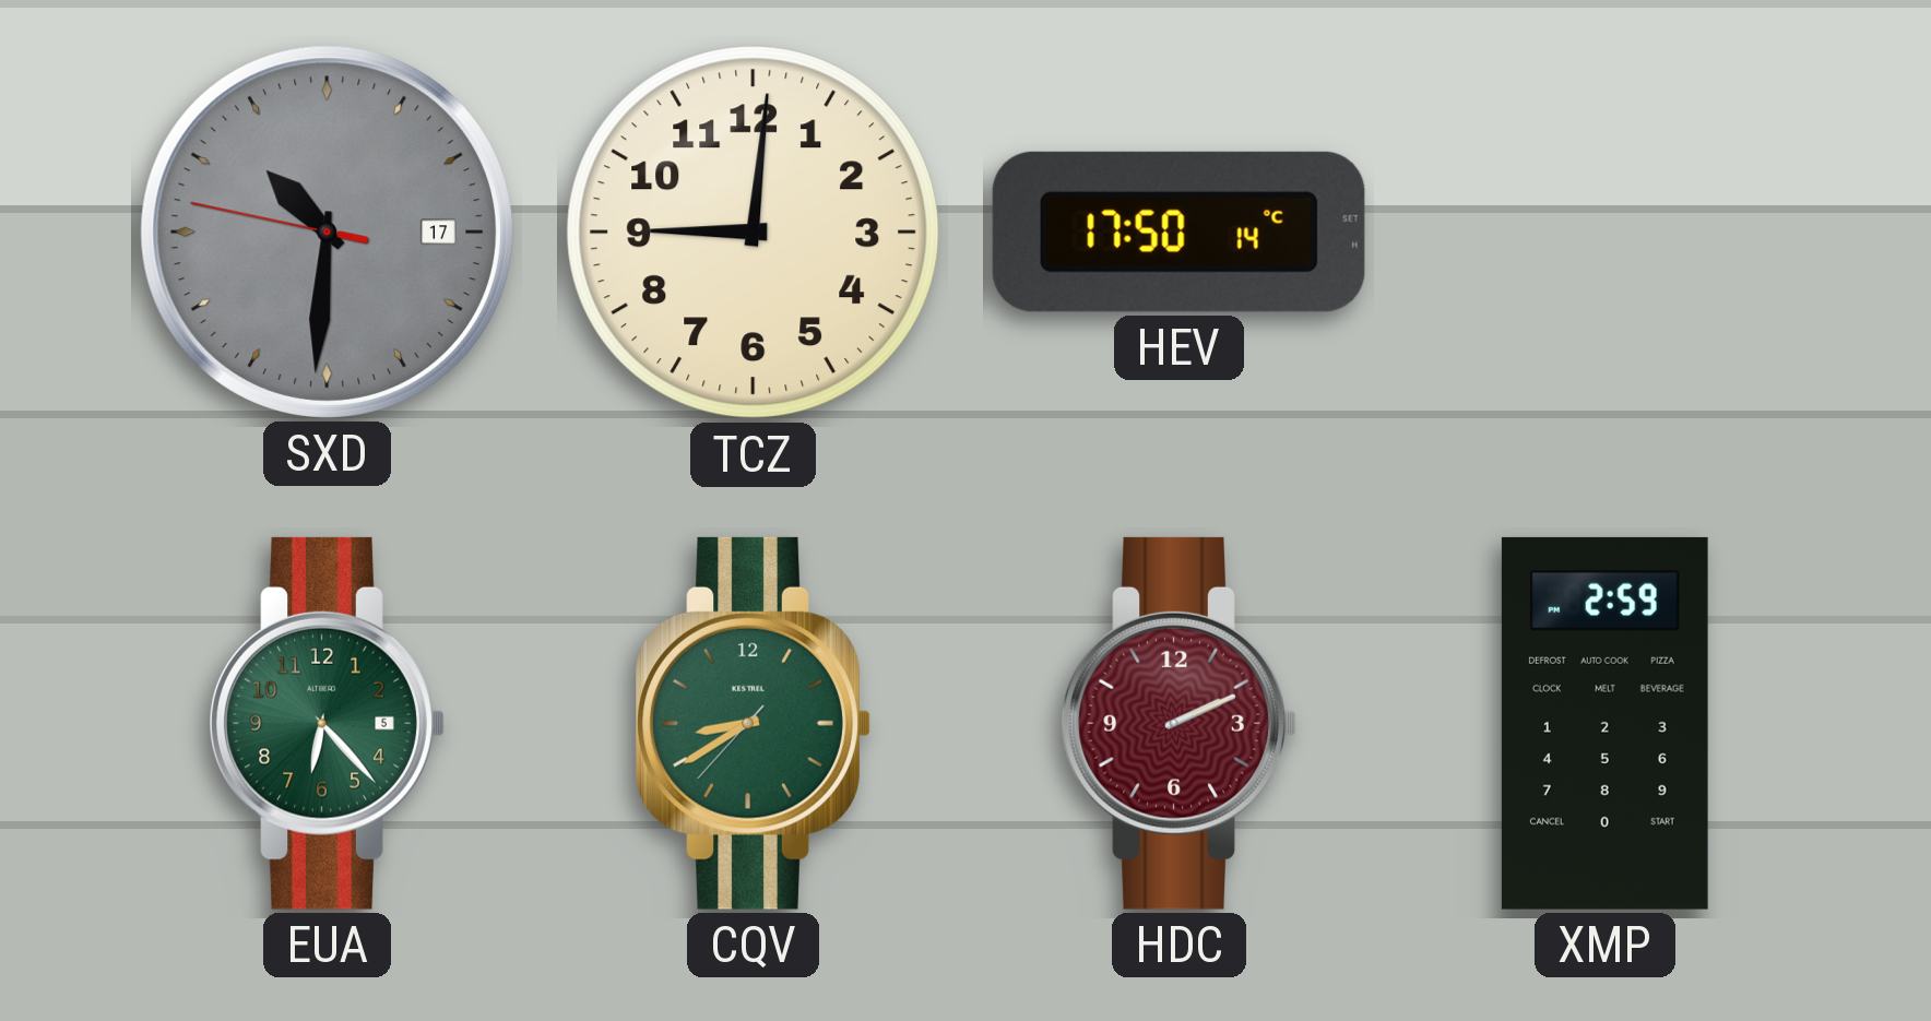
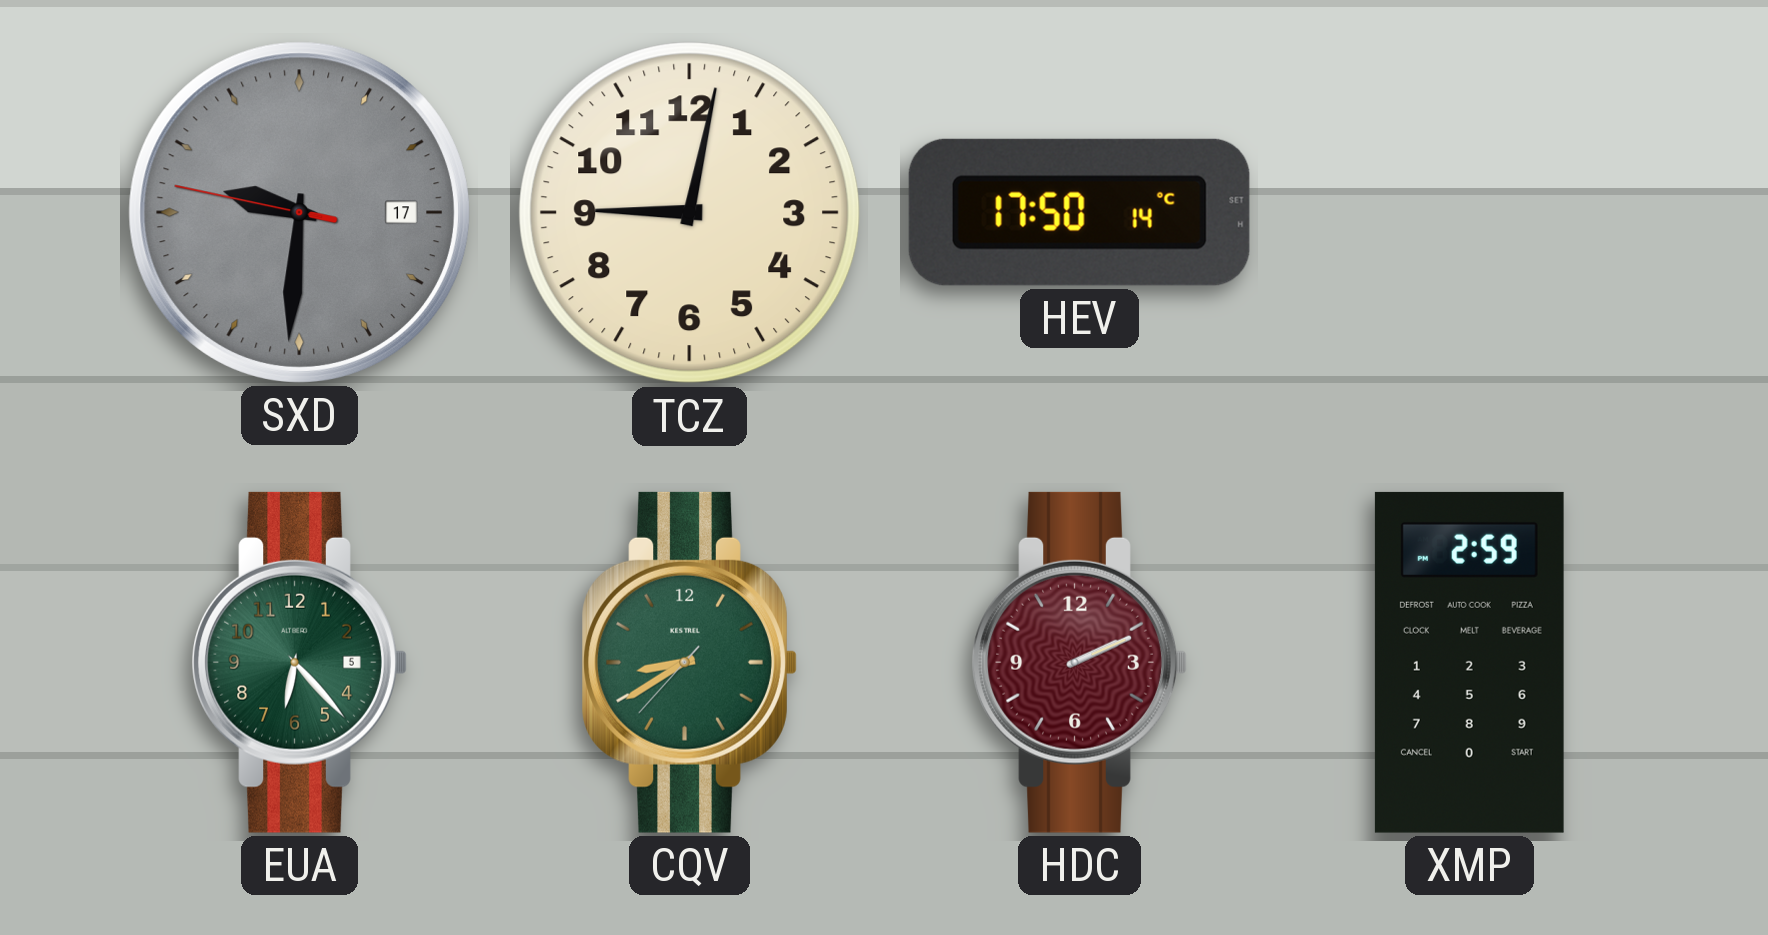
SXD: 10:30 -> 9:30 (299, 212)
TCZ: 9:01 -> 9:02 (690, 213)
